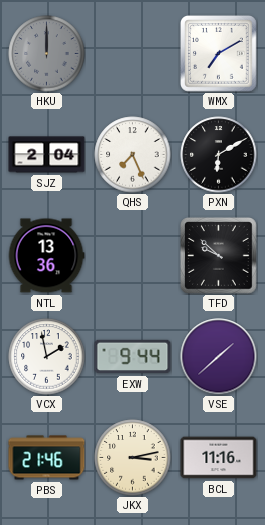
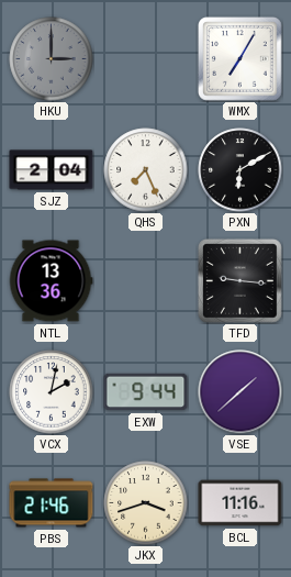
HKU: 12:00 -> 3:00 (52, 59)
WMX: 7:10 -> 7:05 (240, 59)
TFD: 9:52 -> 9:16 (240, 281)
VCX: 1:58 -> 2:02 (52, 392)
JKX: 3:13 -> 3:42 (146, 503)
